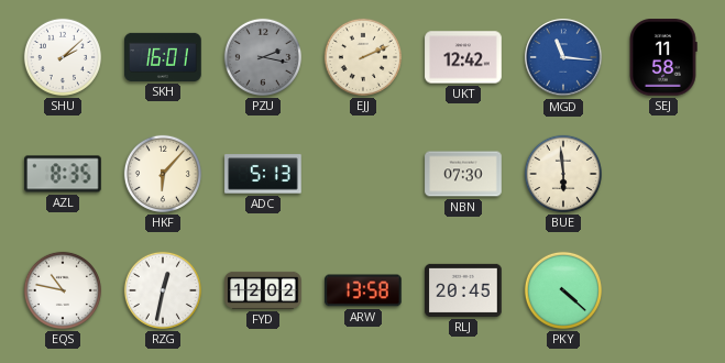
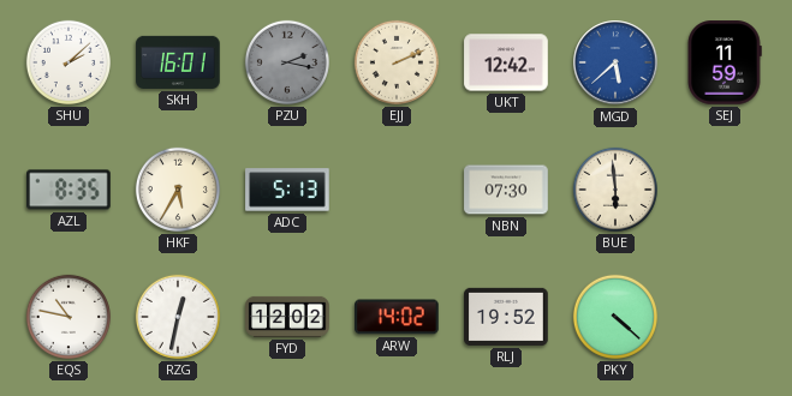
MGD: 11:16 -> 5:38 (615, 62)
SEJ: 11:58 -> 11:59 (725, 62)
HKF: 6:07 -> 5:35 (178, 190)
ARW: 13:58 -> 14:02 (398, 317)
RLJ: 20:45 -> 19:52 (506, 317)
